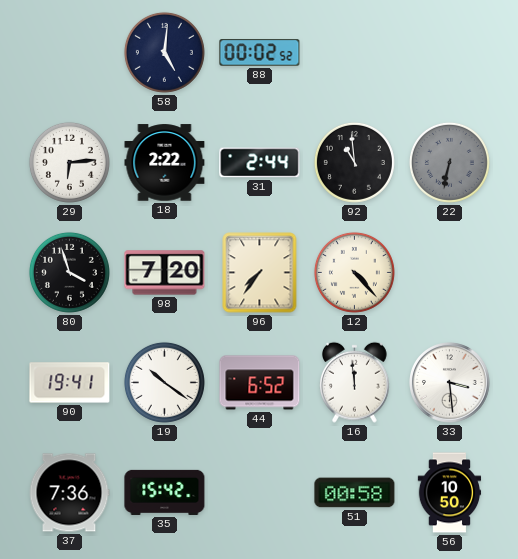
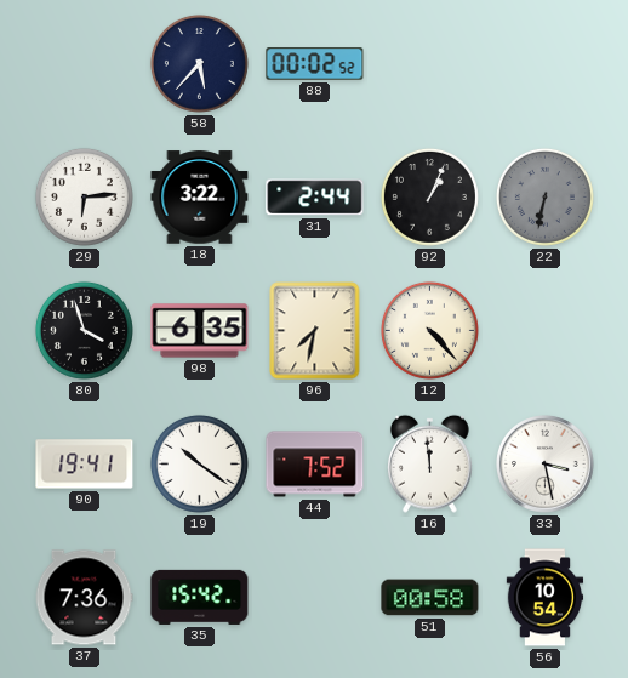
58: 5:01 -> 5:37 (199, 63)
18: 2:22 -> 3:22 (200, 198)
92: 10:59 -> 1:04 (429, 196)
98: 7:20 -> 6:35 (200, 331)
96: 7:36 -> 7:32 (315, 331)
44: 6:52 -> 7:52 (315, 465)
33: 3:29 -> 3:28 (546, 465)
56: 10:50 -> 10:54 (546, 598)
